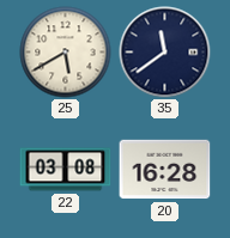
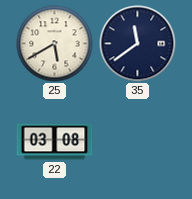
20: 16:28 -> none (165, 170)
